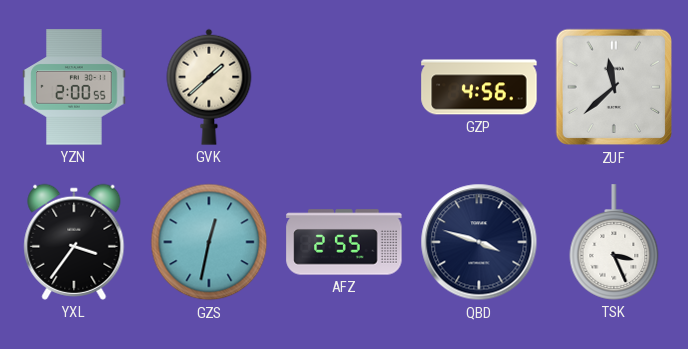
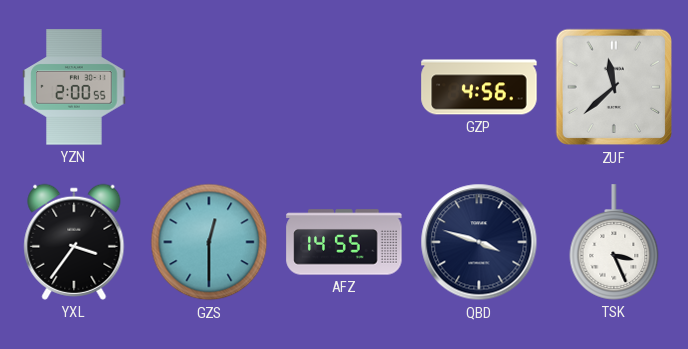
GVK: 1:38 -> none (209, 87)
GZS: 12:32 -> 12:30 (209, 242)
AFZ: 2:55 -> 14:55 (344, 242)
